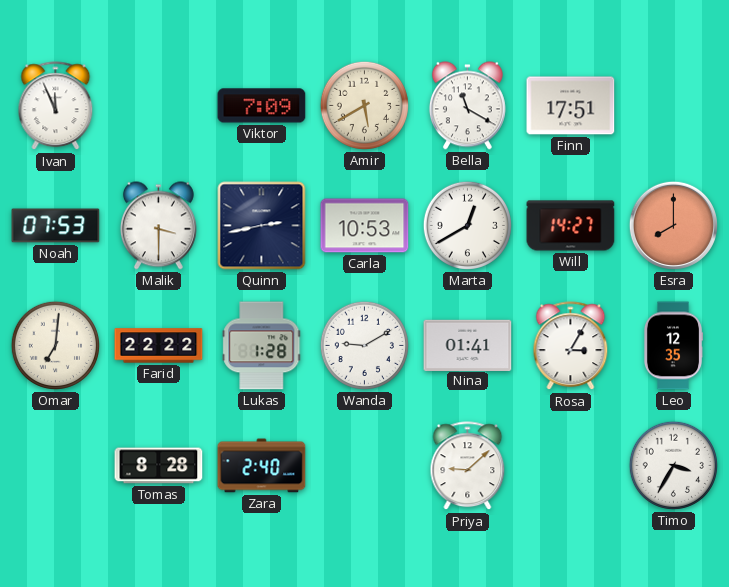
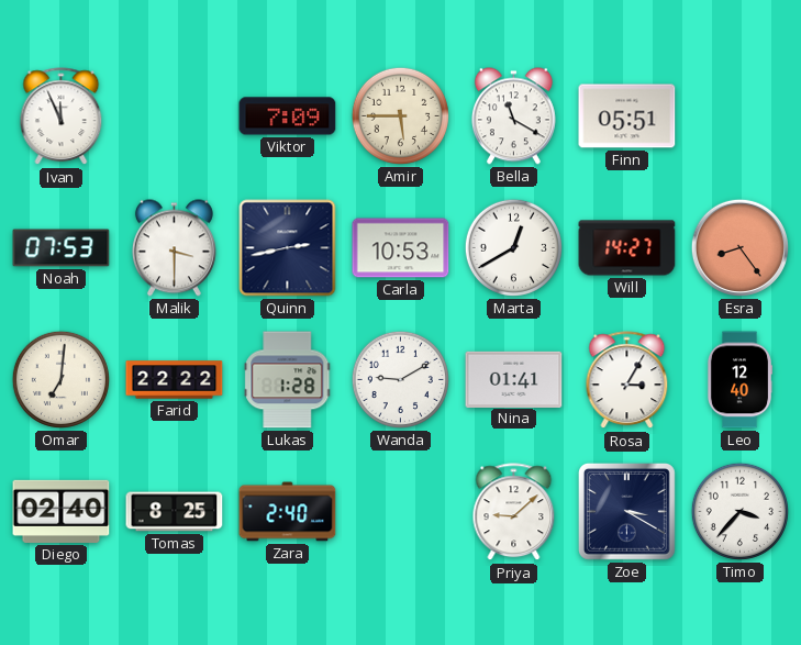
Amir: 5:40 -> 5:45 (400, 115)
Finn: 17:51 -> 05:51 (627, 116)
Esra: 8:00 -> 8:24 (739, 247)
Leo: 12:35 -> 12:40 (738, 380)
Diego: none -> 02:40 (62, 511)
Tomas: 8:28 -> 8:25 (175, 512)
Zoe: none -> 3:20 (626, 511)
Timo: 3:35 -> 3:37 (739, 511)
